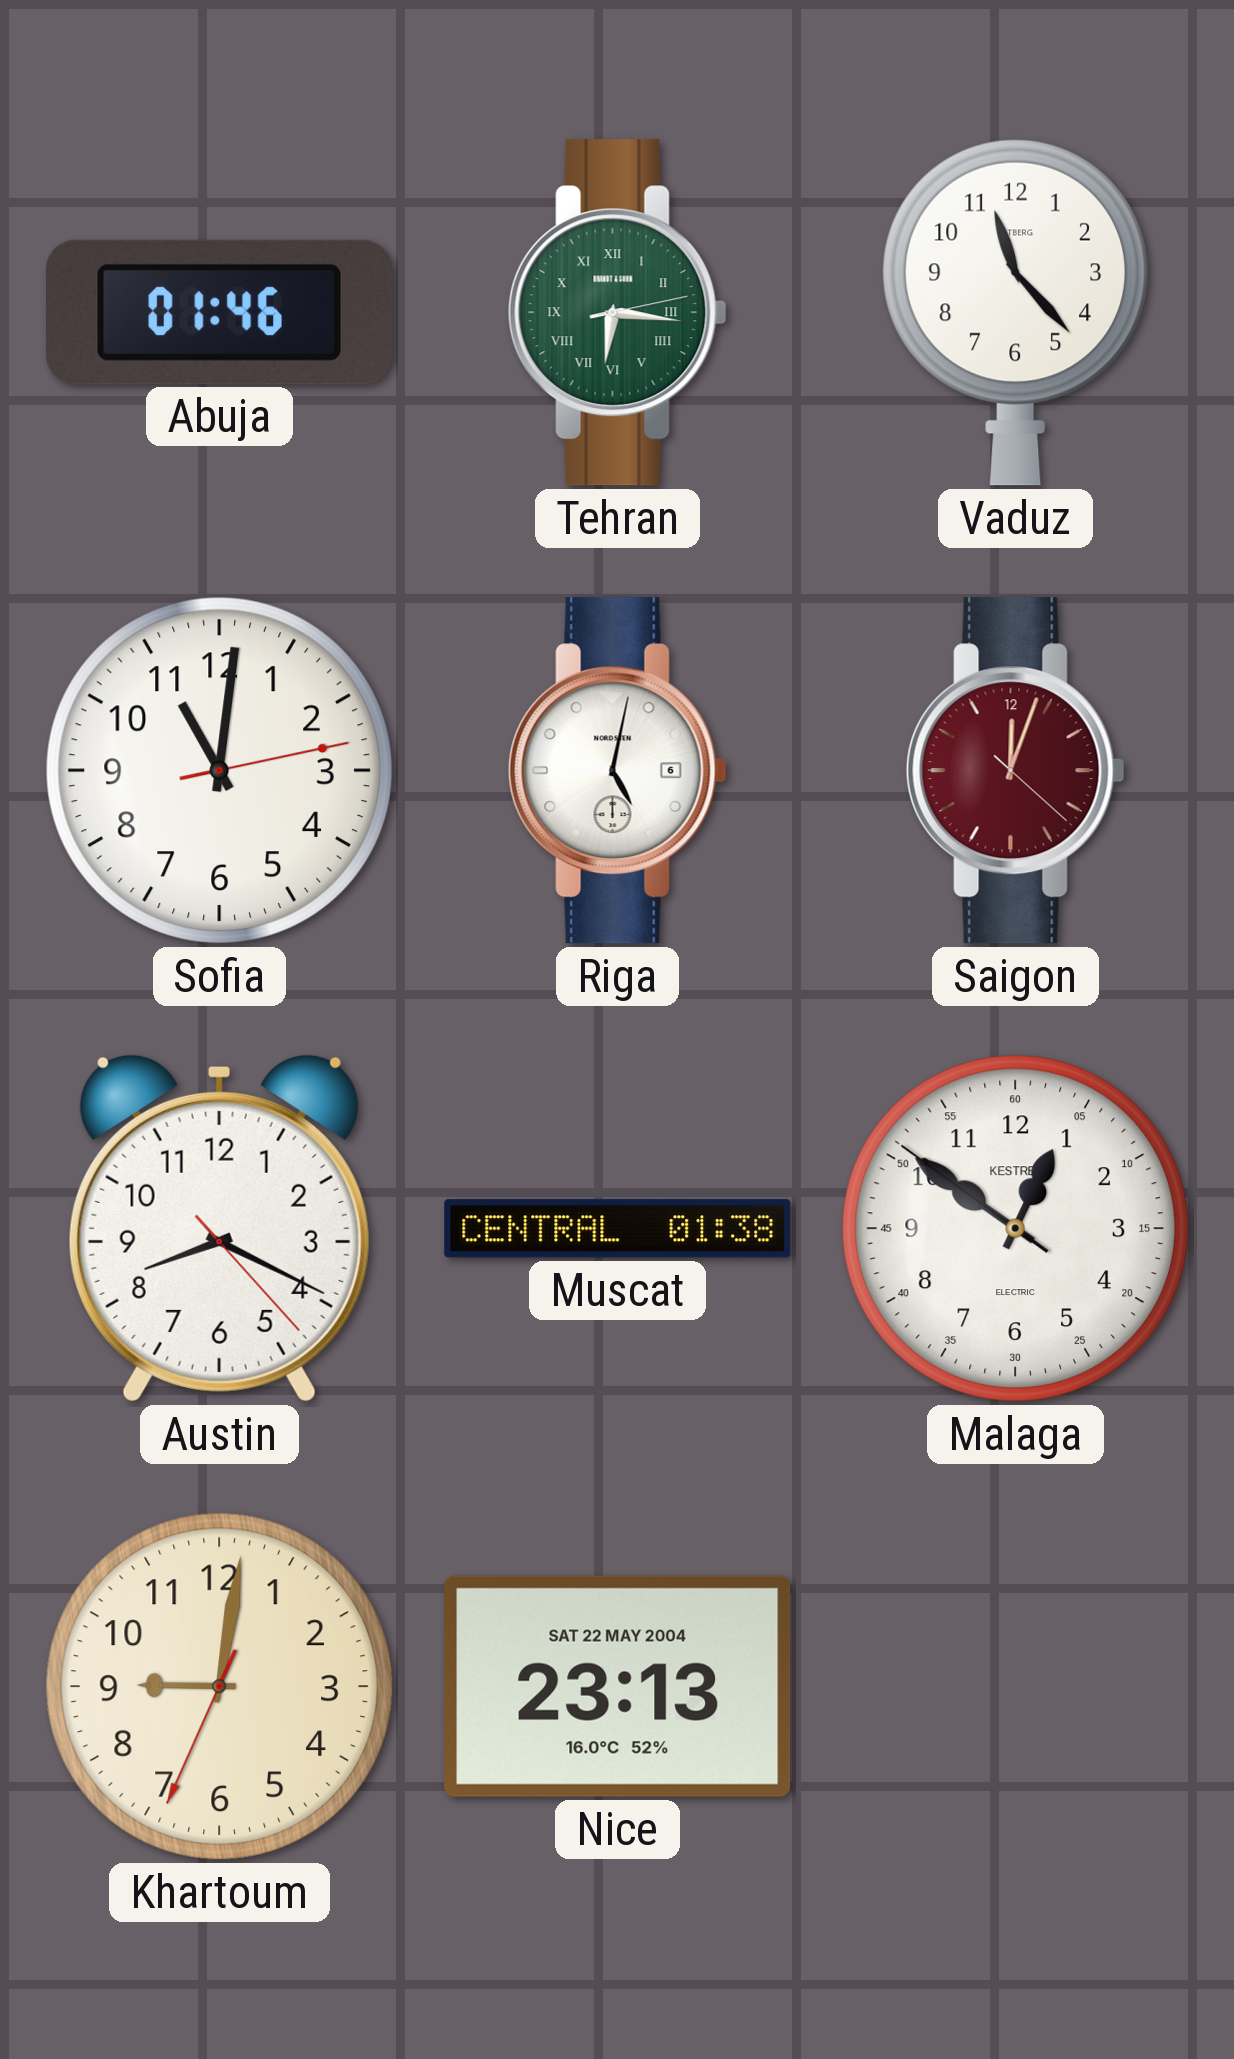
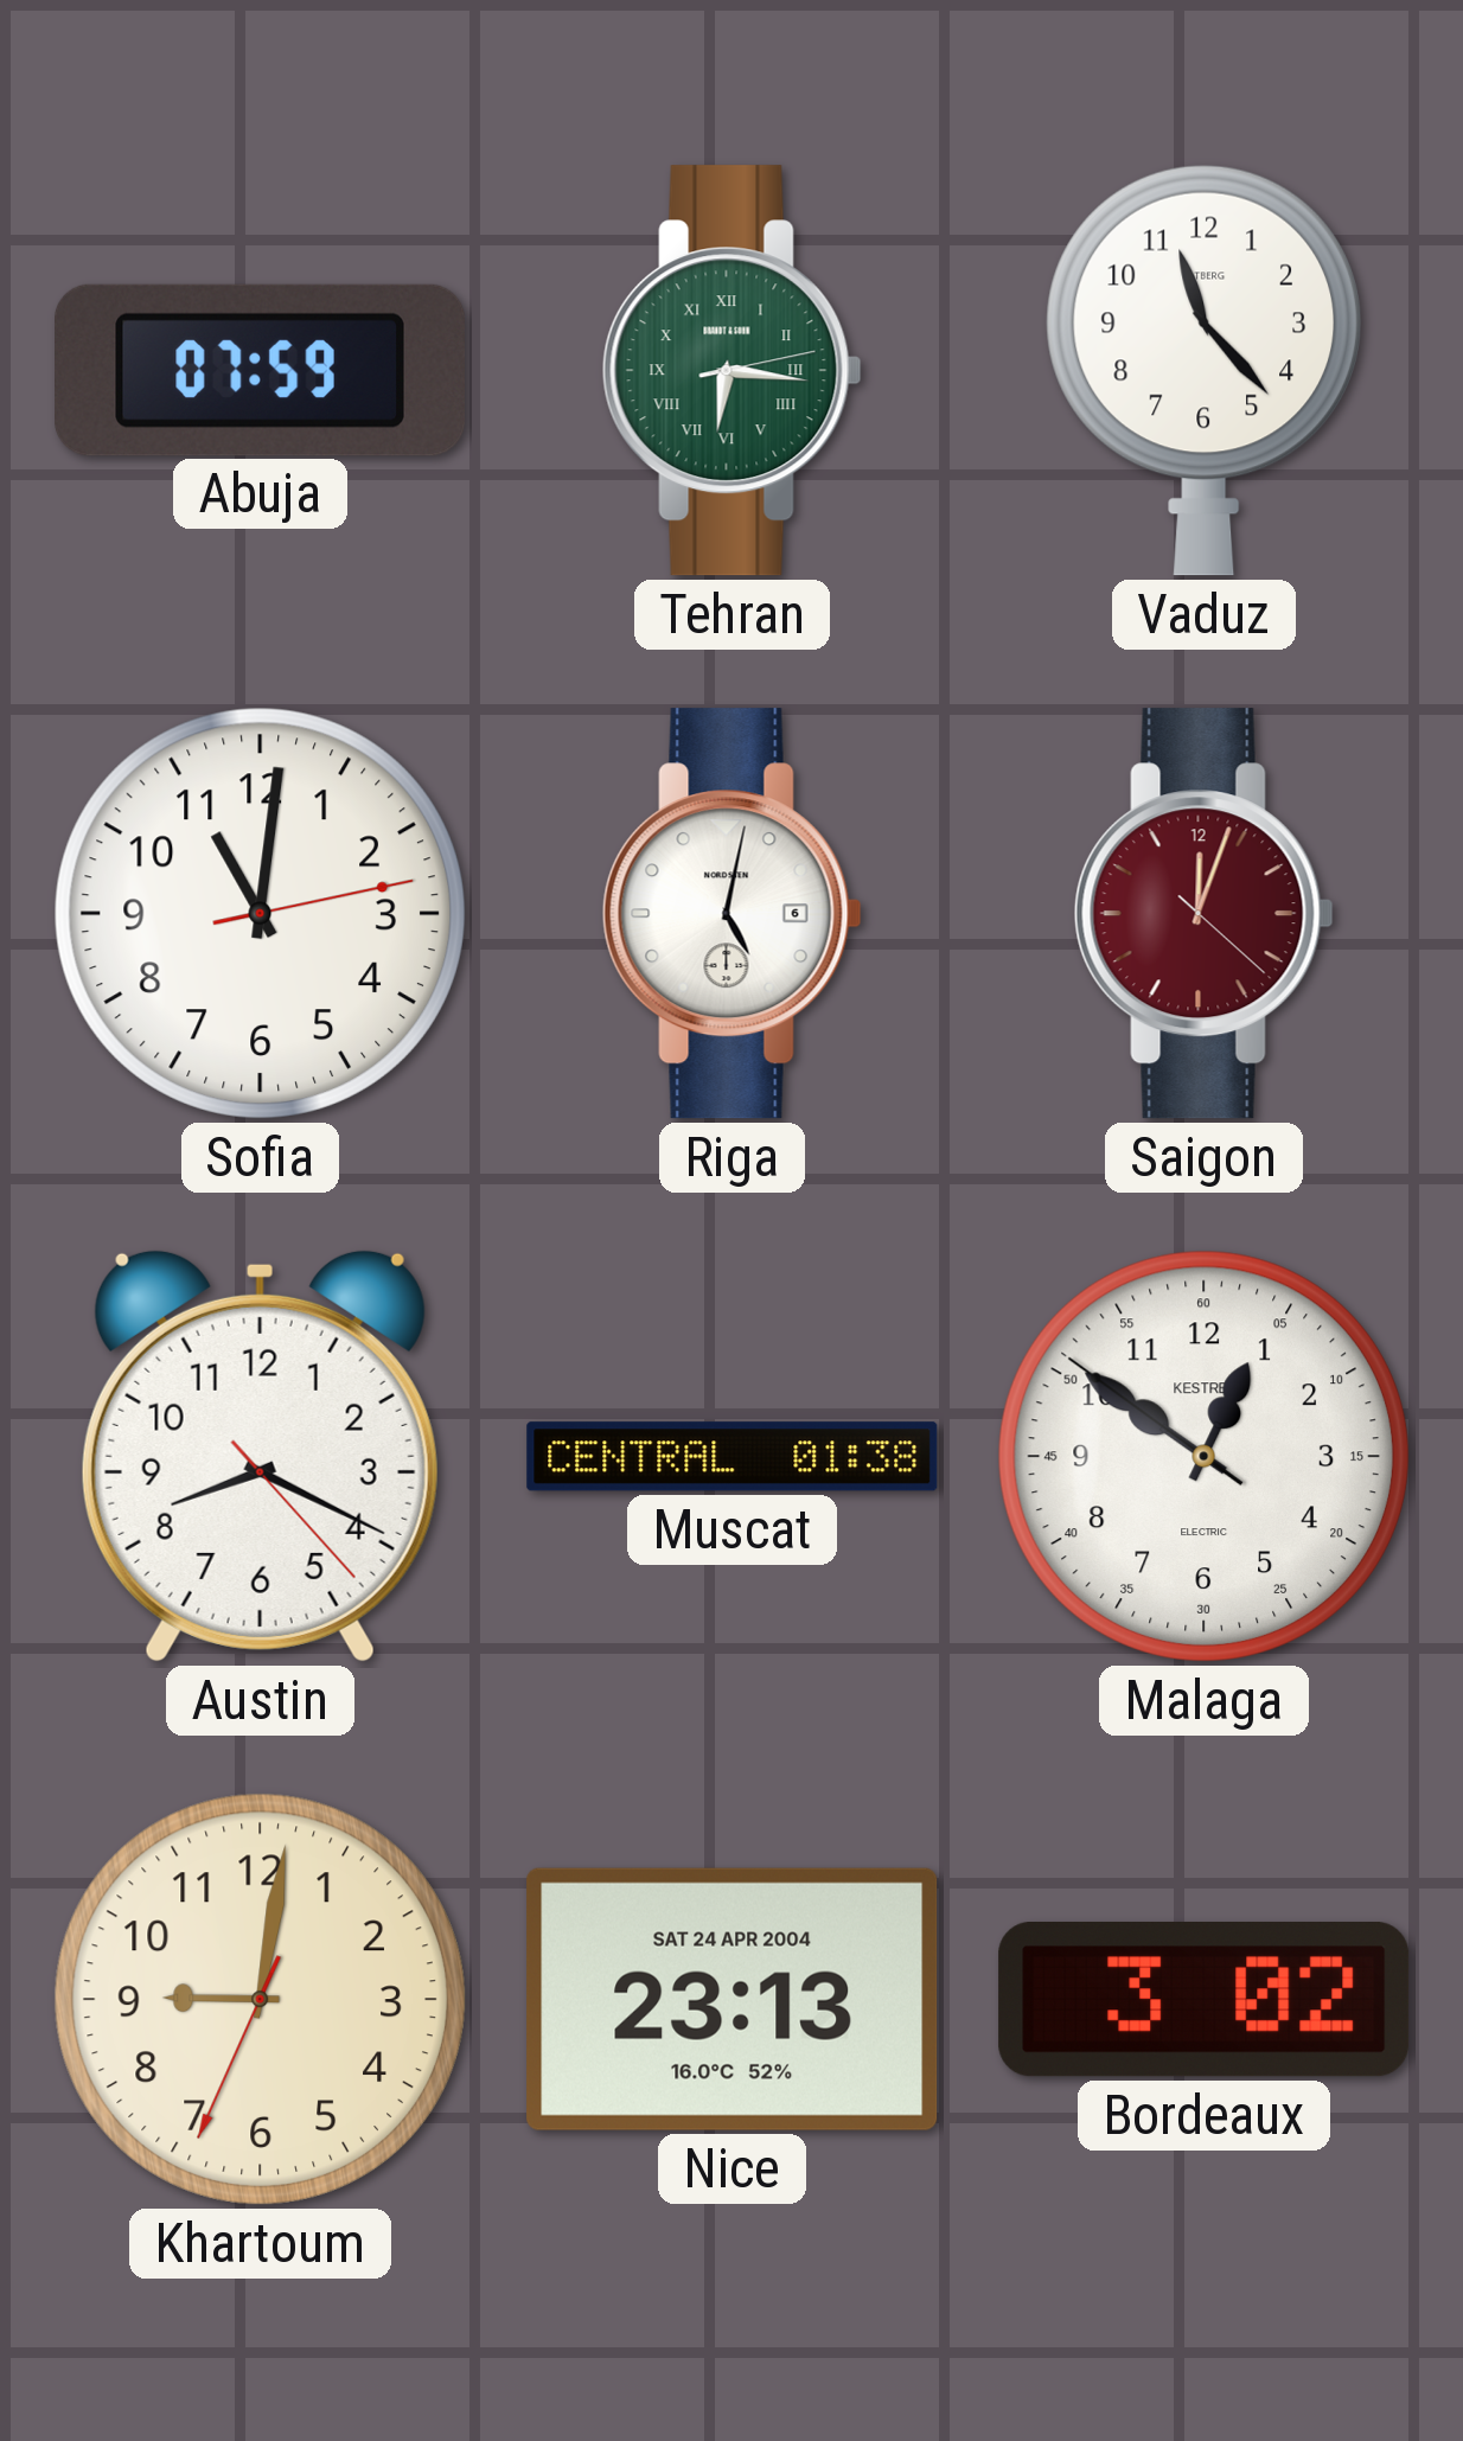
Abuja: 01:46 -> 07:59 (260, 370)
Nice date: SAT 22 MAY 2004 -> SAT 24 APR 2004 (733, 1999)
Bordeaux: none -> 3:02 (1205, 2000)
